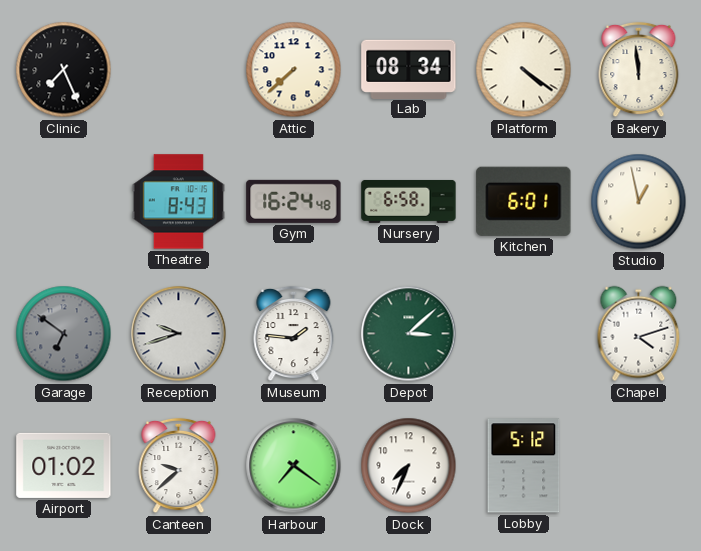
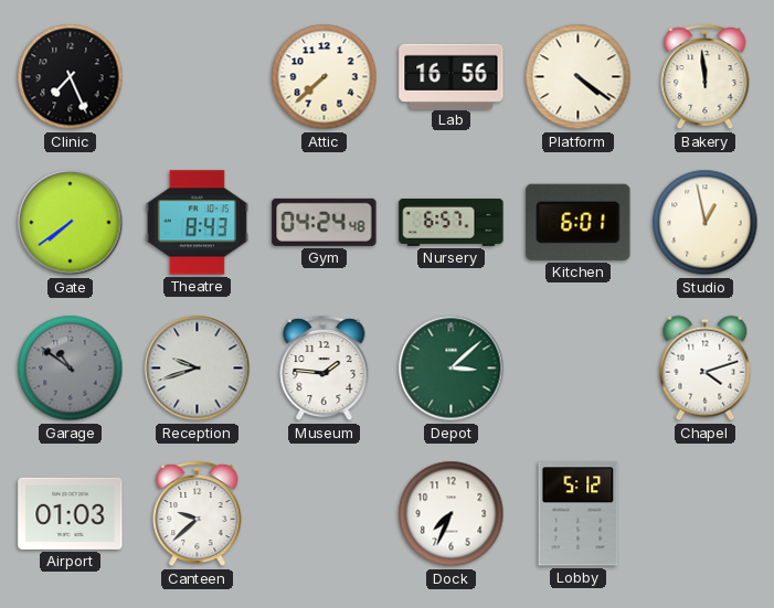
Lab: 08:34 -> 16:56 (452, 76)
Gate: none -> 7:39 (71, 223)
Gym: 16:24 -> 04:24 (325, 222)
Nursery: 6:58 -> 6:57 (452, 222)
Garage: 6:51 -> 10:51 (71, 369)
Airport: 01:02 -> 01:03 (71, 513)
Harbour: 7:21 -> none (294, 466)
